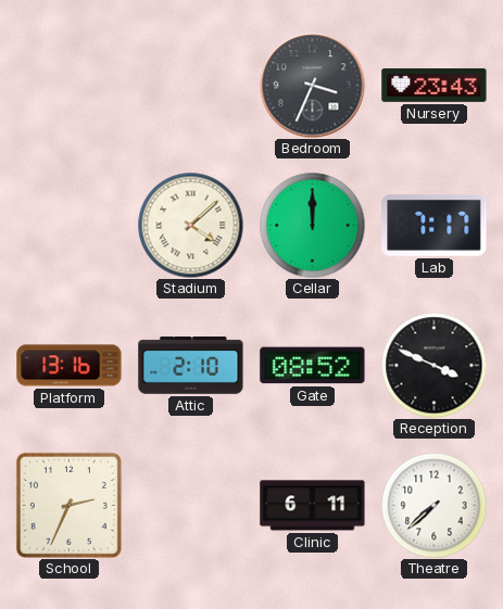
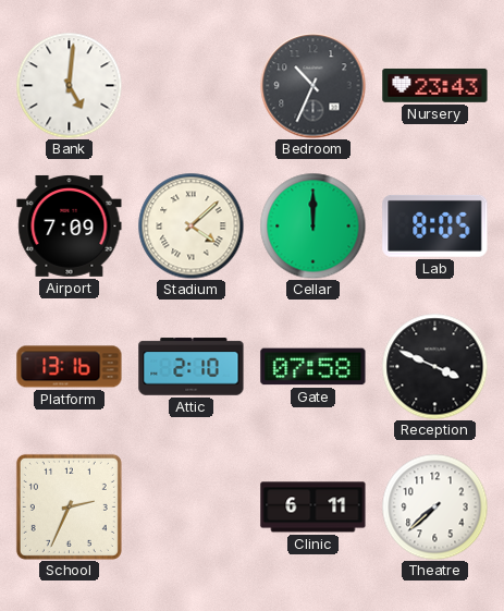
Bank: none -> 5:01 (69, 85)
Bedroom: 3:34 -> 10:34 (314, 86)
Airport: none -> 7:09 (70, 227)
Lab: 7:17 -> 8:05 (435, 225)
Gate: 08:52 -> 07:58 (314, 367)
